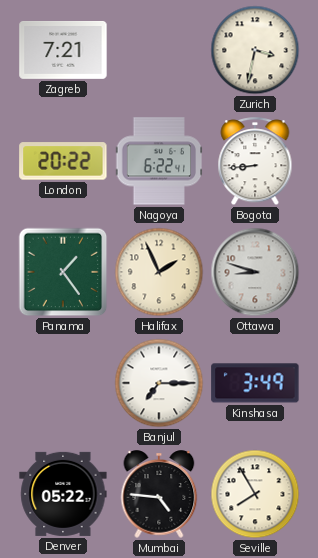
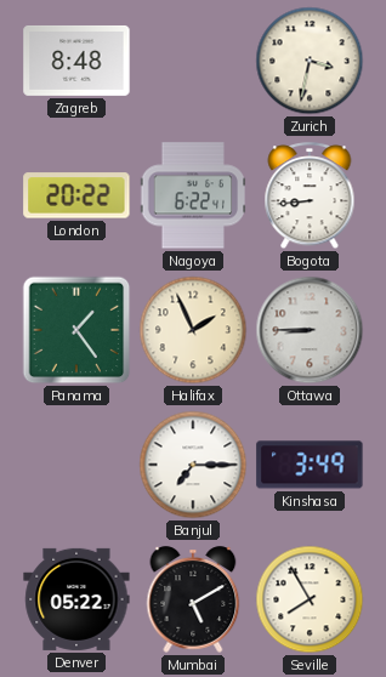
Zagreb: 7:21 -> 8:48 (76, 61)
Ottawa: 8:48 -> 8:45 (310, 330)
Mumbai: 4:46 -> 5:10 (193, 599)
